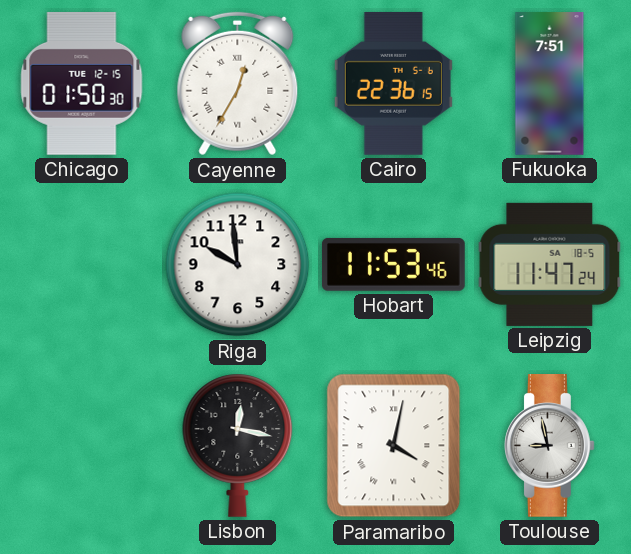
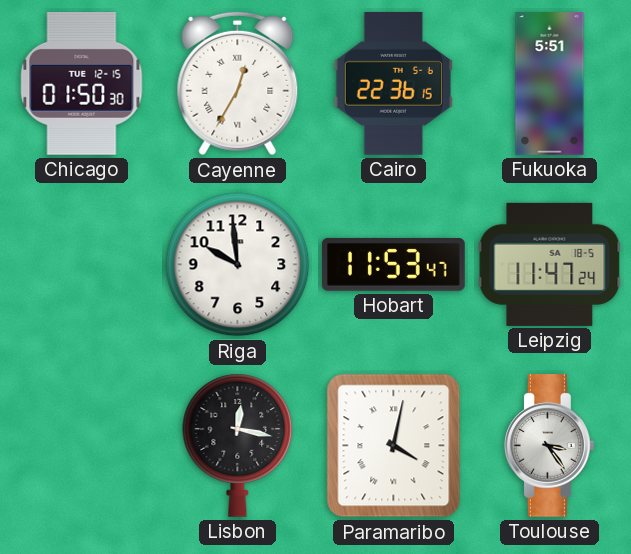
Fukuoka: 7:51 -> 5:51 (550, 84)
Hobart: 11:53:46 -> 11:53:47 (393, 264)
Toulouse: 8:58 -> 3:24 (550, 446)
